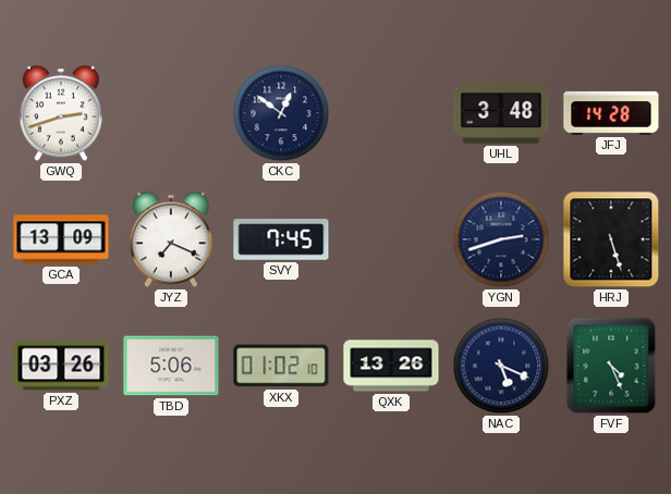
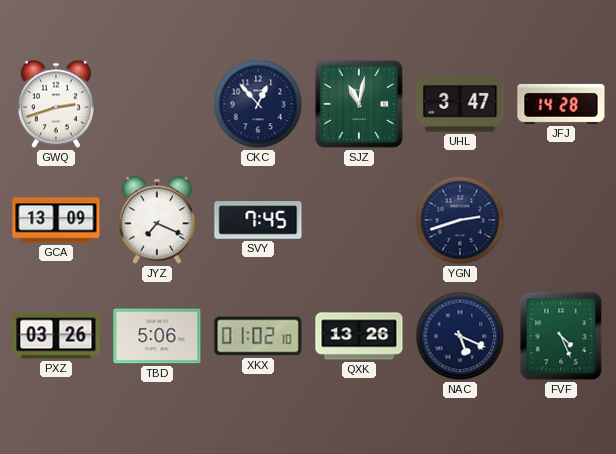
CKC: 12:51 -> 12:53 (258, 104)
SJZ: none -> 11:02 (359, 104)
UHL: 3:48 -> 3:47 (460, 104)
HRJ: 5:27 -> none (611, 239)
